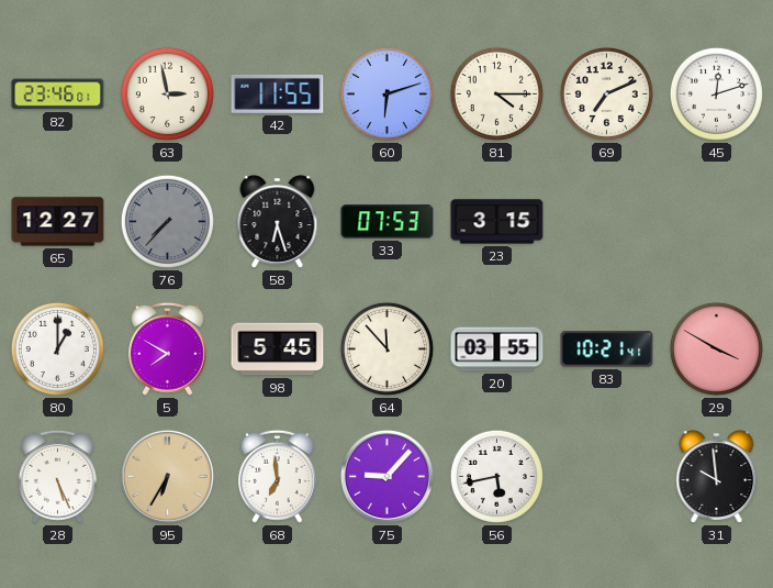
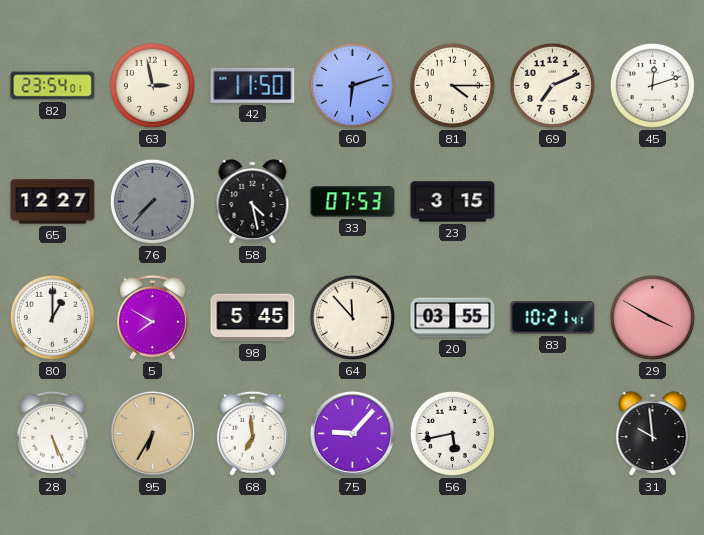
82: 23:46 -> 23:54 (53, 86)
42: 11:55 -> 11:50 (253, 85)
58: 6:27 -> 4:28 (253, 202)
